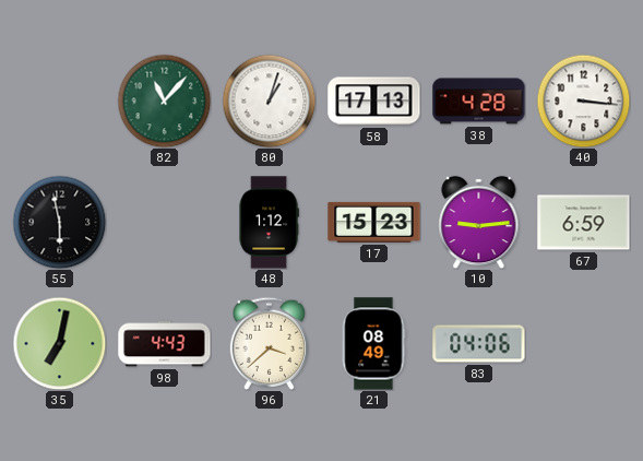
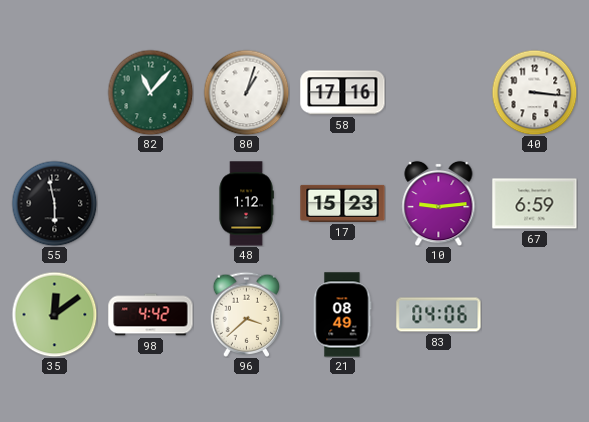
58: 17:13 -> 17:16 (343, 93)
38: 4:28 -> none (479, 102)
35: 7:02 -> 12:09 (54, 314)
98: 4:43 -> 4:42 (151, 315)
